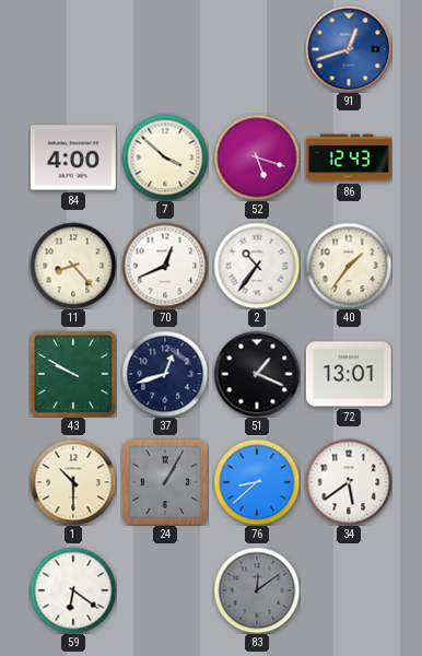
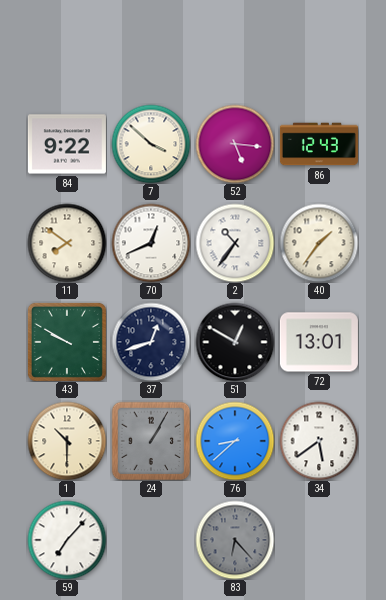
91: 12:42 -> none (349, 49)
84: 4:00 -> 9:22 (67, 144)
52: 5:18 -> 5:16 (235, 144)
11: 8:23 -> 7:51 (67, 243)
51: 1:19 -> 12:50 (235, 342)
59: 6:21 -> 7:07 (67, 540)
83: 12:09 -> 6:23 (235, 540)
